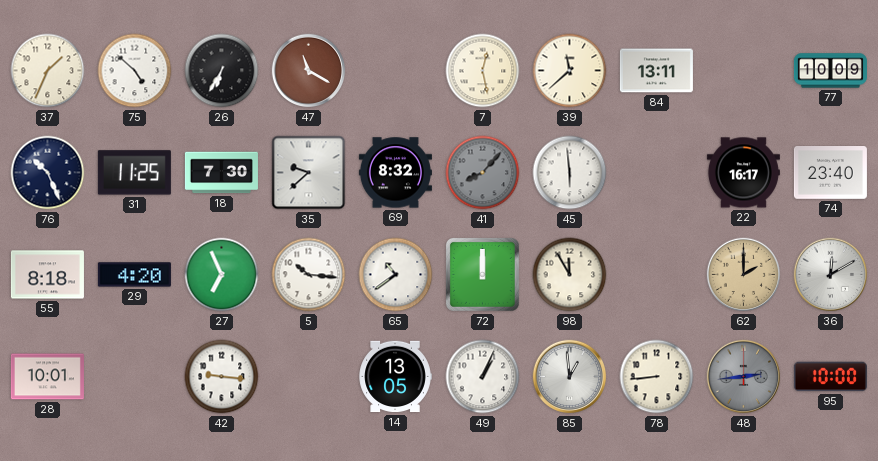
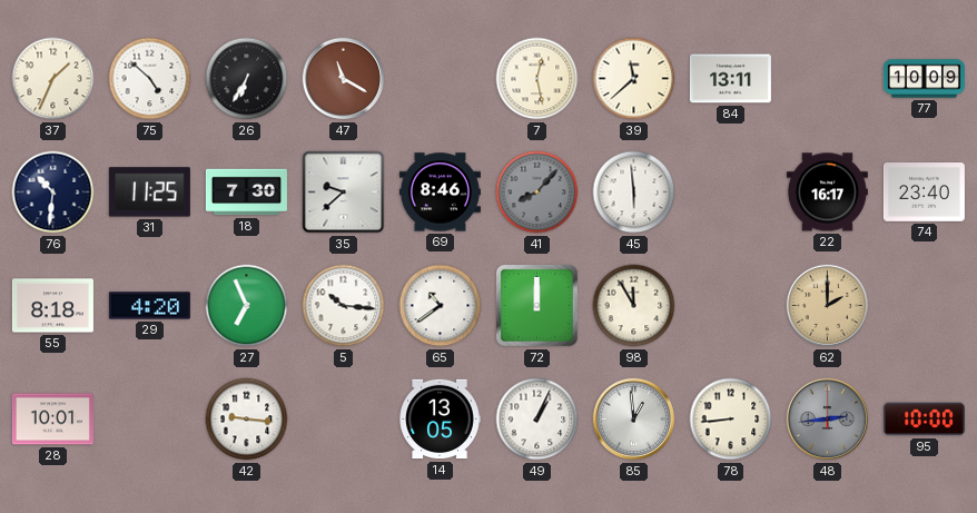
76: 10:26 -> 10:31 (53, 193)
69: 8:32 -> 8:46 (440, 193)
36: 12:10 -> none (831, 275)
